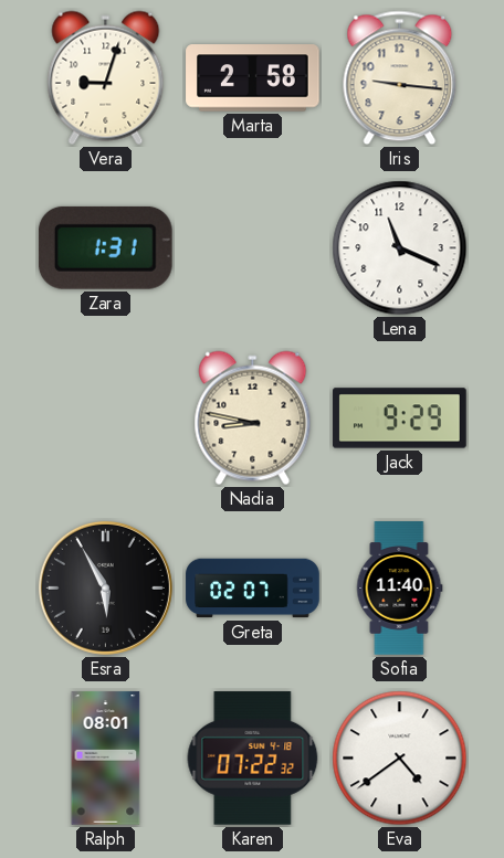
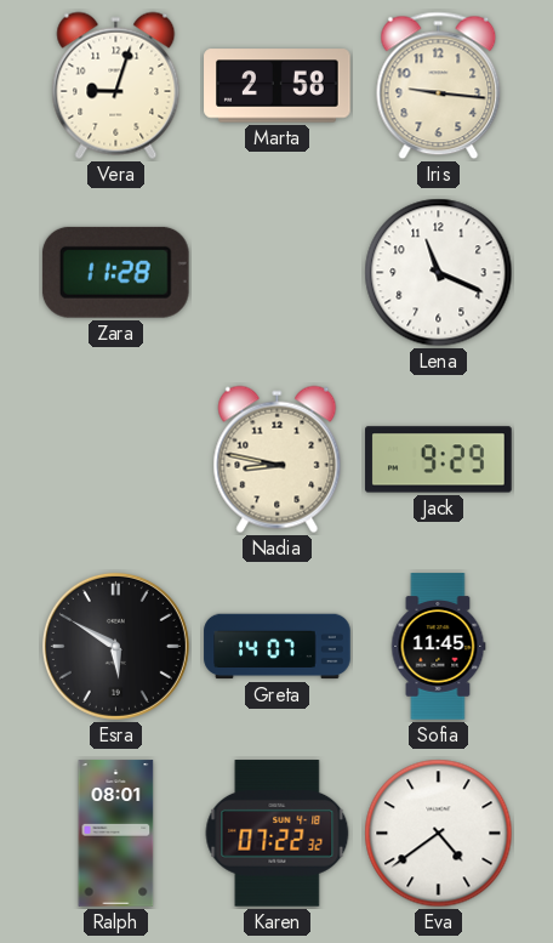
Zara: 1:31 -> 11:28 (115, 272)
Esra: 5:55 -> 5:50 (115, 646)
Greta: 02:07 -> 14:07 (278, 647)
Sofia: 11:40 -> 11:45 (438, 647)
